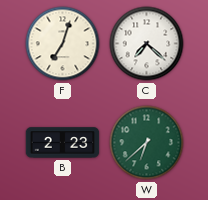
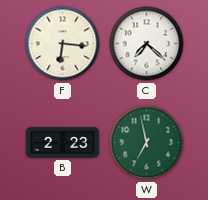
F: 7:03 -> 6:16 (63, 44)
W: 6:38 -> 6:58 (147, 143)
